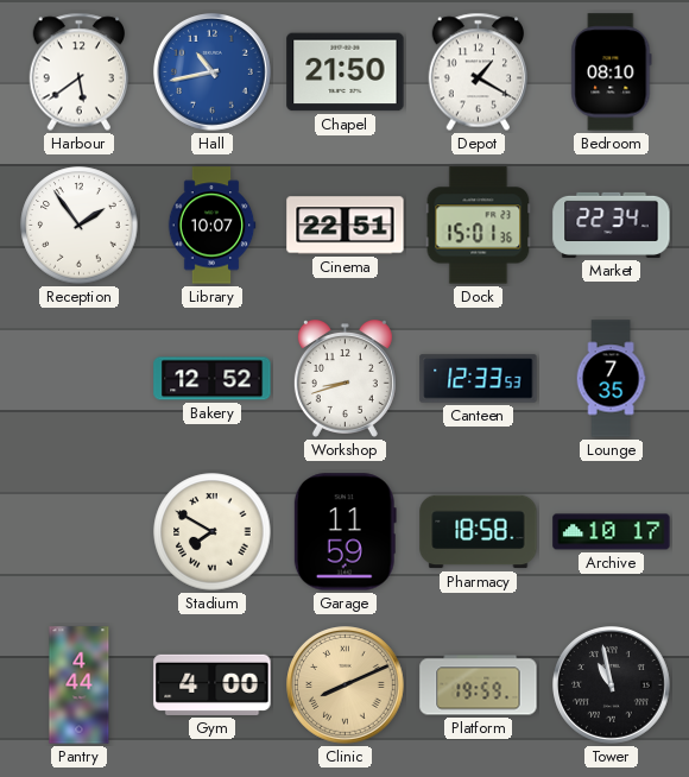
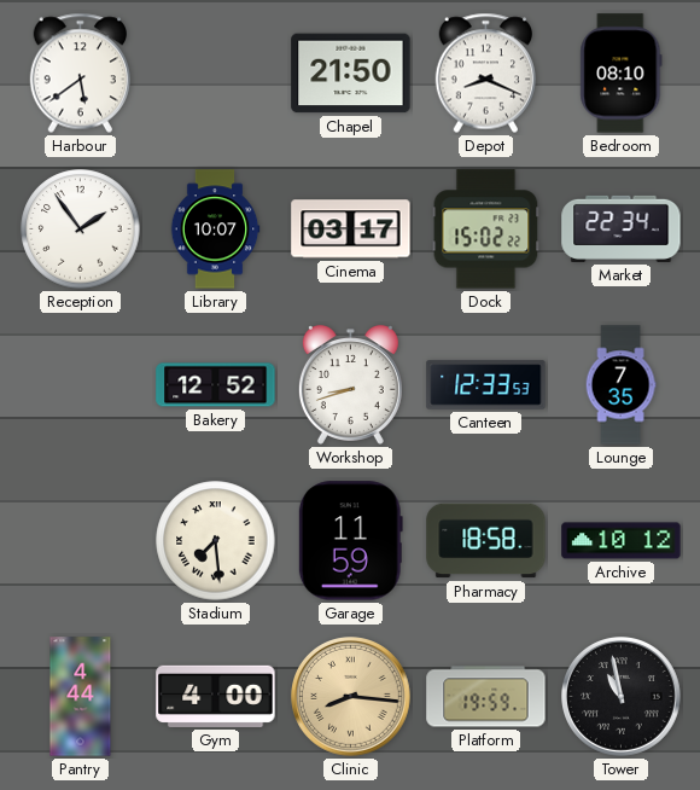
Hall: 10:43 -> none (213, 72)
Depot: 1:20 -> 8:19 (485, 74)
Cinema: 22:51 -> 03:17 (351, 230)
Dock: 15:01 -> 15:02 (486, 230)
Stadium: 7:50 -> 7:29 (216, 541)
Archive: 10:17 -> 10:12 (622, 541)
Clinic: 8:11 -> 8:16 (351, 697)
